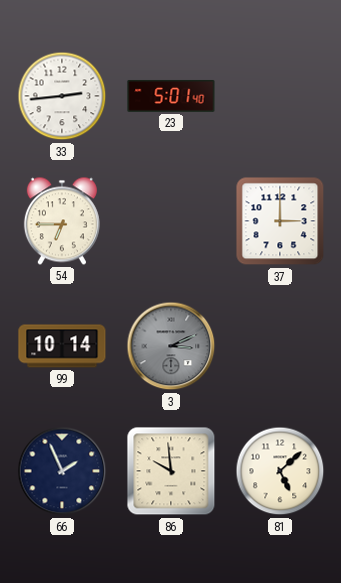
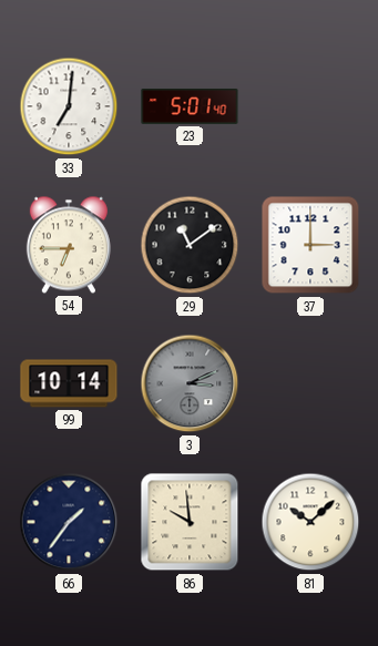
33: 2:44 -> 7:01 (69, 106)
29: none -> 11:09 (190, 245)
66: 1:56 -> 1:36 (69, 522)
81: 5:08 -> 10:08 (310, 522)
